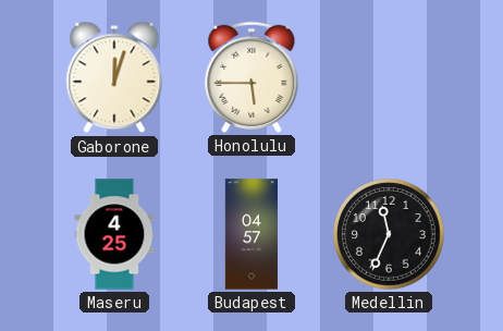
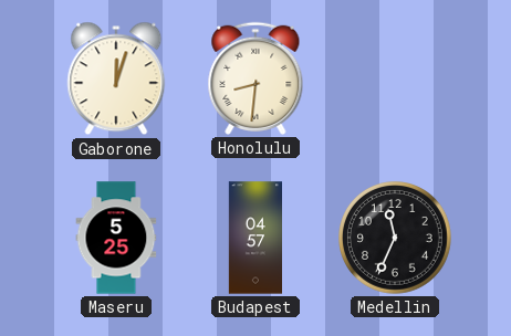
Honolulu: 5:45 -> 8:31 (255, 78)
Maseru: 4:25 -> 5:25 (116, 238)
